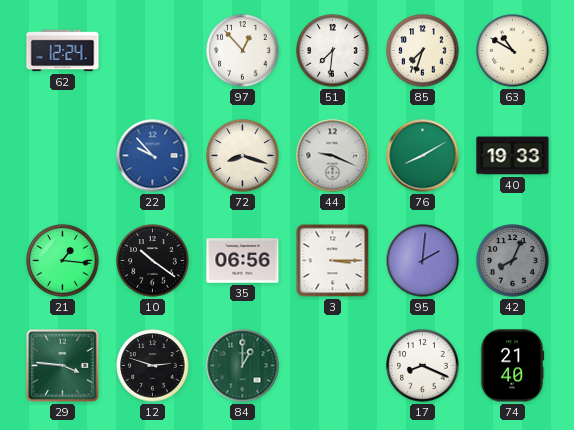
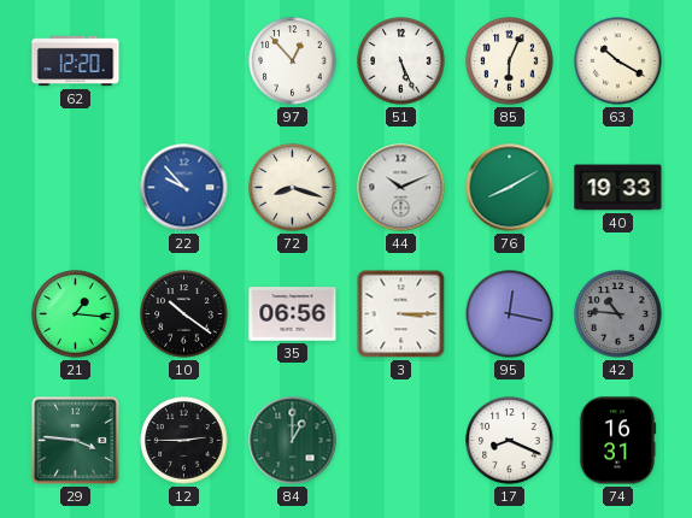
62: 12:24 -> 12:20 (76, 61)
51: 7:31 -> 5:26 (401, 61)
85: 7:33 -> 6:04 (510, 61)
63: 10:50 -> 10:20 (618, 61)
44: 9:19 -> 10:11 (401, 188)
95: 2:01 -> 12:17 (510, 314)
42: 8:04 -> 10:46 (618, 314)
12: 2:48 -> 2:45 (184, 441)
74: 21:40 -> 16:31 (617, 441)
